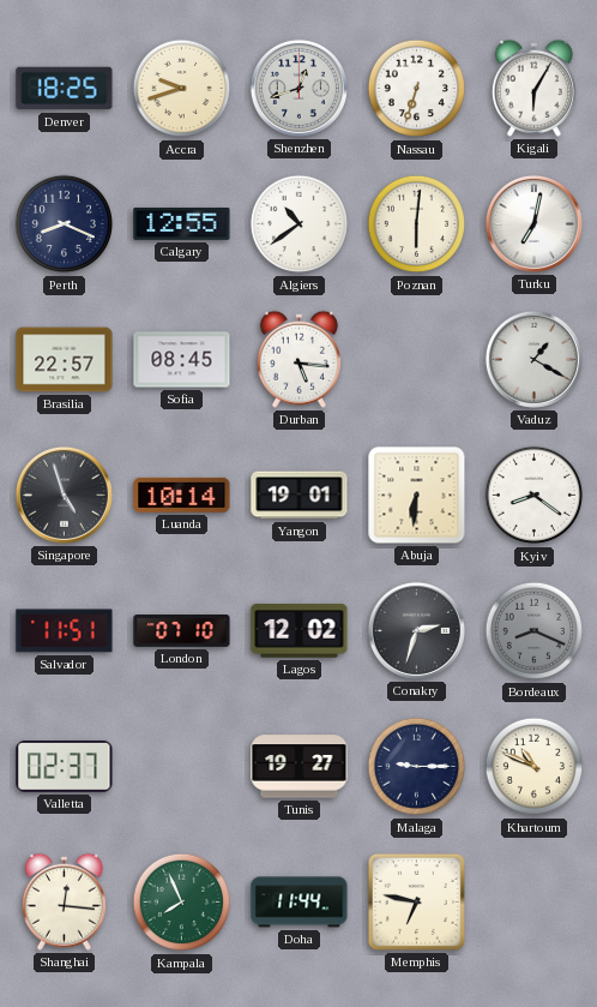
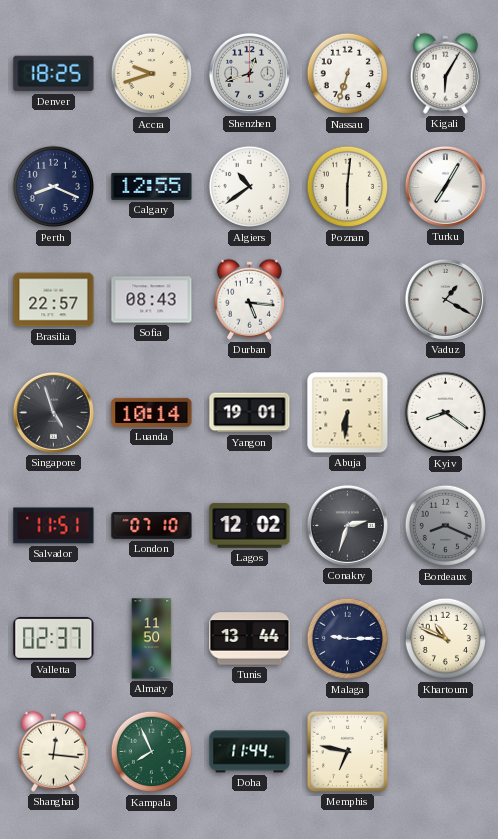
Turku: 7:02 -> 7:05 (445, 186)
Sofia: 08:45 -> 08:43 (152, 300)
Almaty: none -> 11:50 (152, 639)
Tunis: 19:27 -> 13:44 (250, 639)
